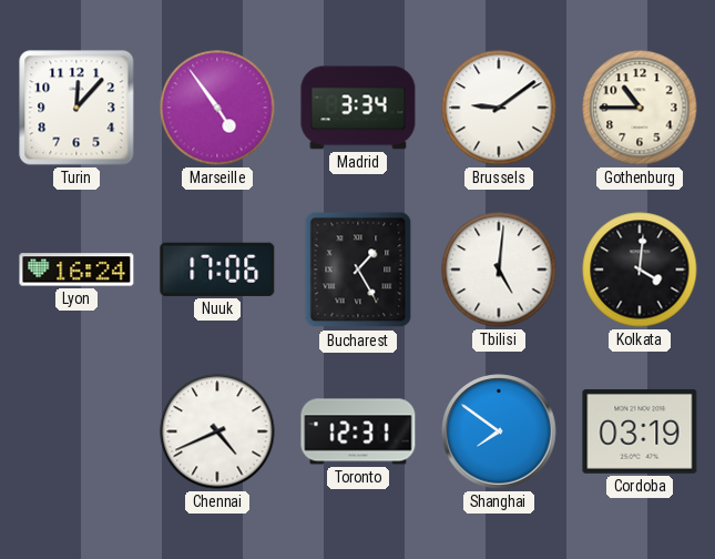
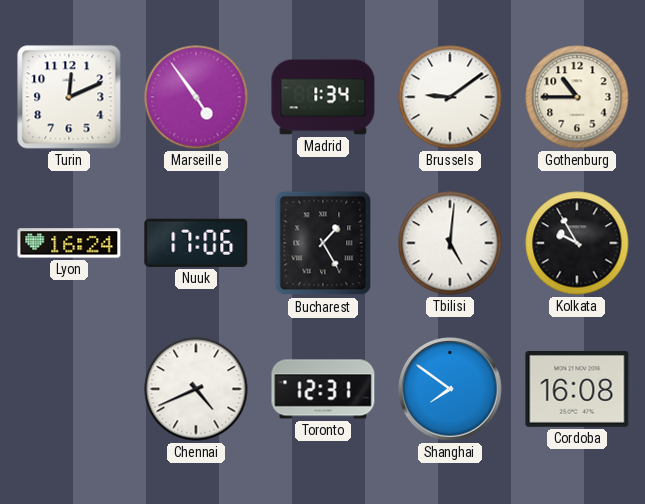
Turin: 12:07 -> 12:11 (69, 97)
Madrid: 3:34 -> 1:34 (323, 97)
Kolkata: 4:01 -> 9:55 (577, 243)
Cordoba: 03:19 -> 16:08 (577, 389)
